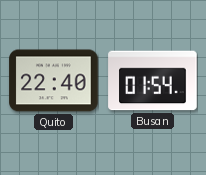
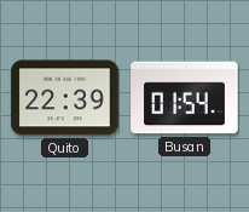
Quito: 22:40 -> 22:39 (65, 98)
